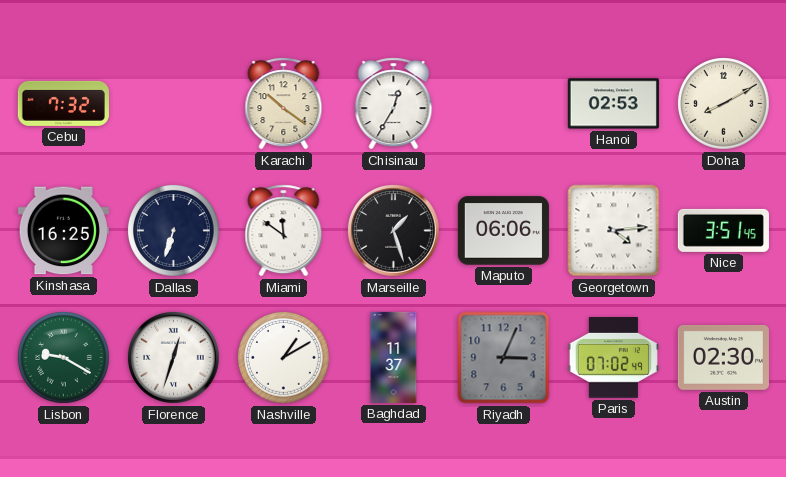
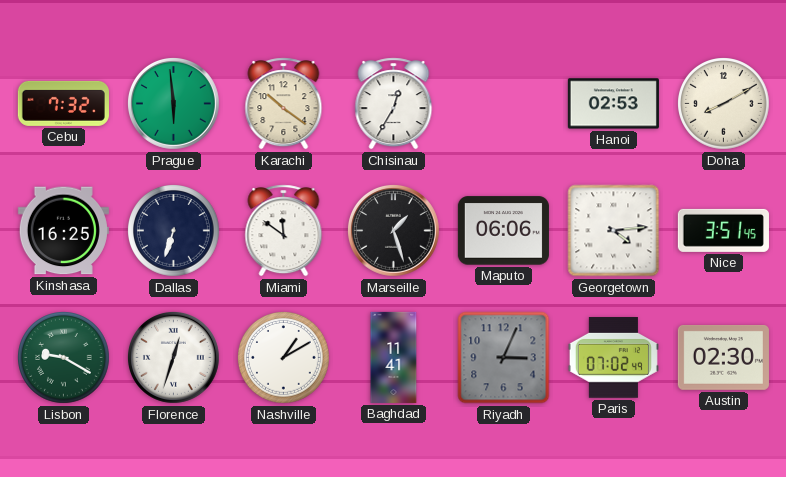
Prague: none -> 5:59 (173, 103)
Baghdad: 11:37 -> 11:41 (394, 357)
